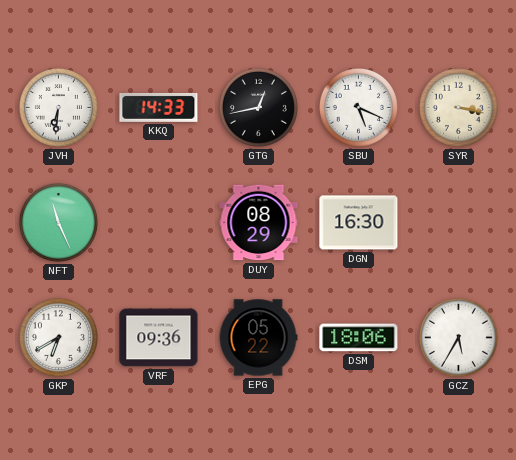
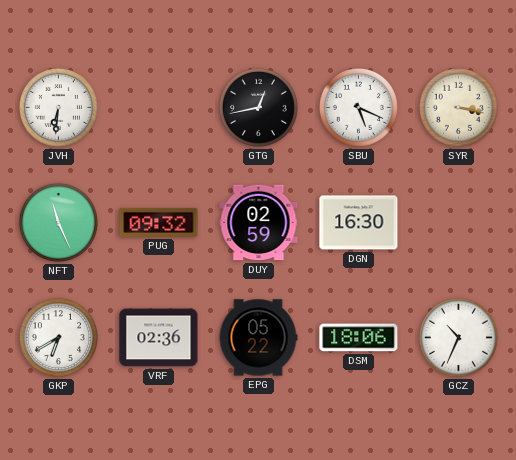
KKQ: 14:33 -> none (159, 107)
PUG: none -> 09:32 (159, 222)
DUY: 08:29 -> 02:59 (259, 223)
VRF: 09:36 -> 02:36 (159, 338)
GCZ: 5:35 -> 10:34 (458, 337)
